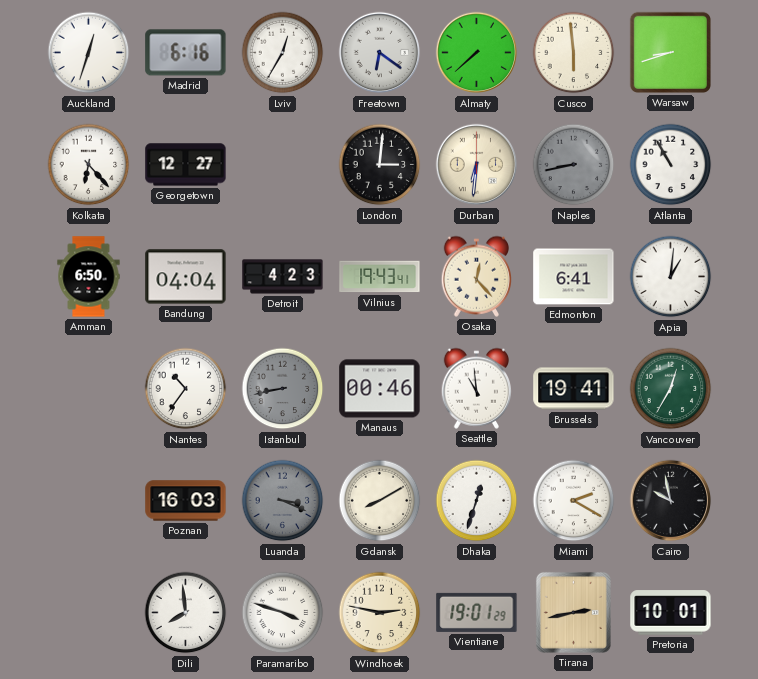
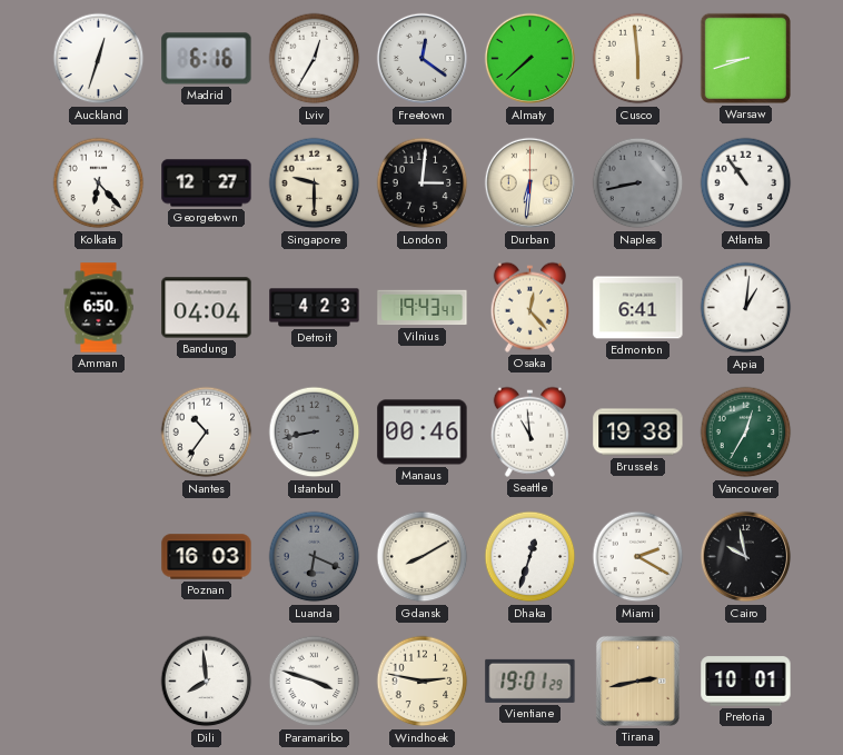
Freetown: 6:21 -> 12:21 (423, 59)
Singapore: none -> 9:30 (315, 183)
Atlanta: 10:55 -> 10:54 (746, 183)
Brussels: 19:41 -> 19:38 (638, 433)
Luanda: 3:19 -> 6:19 (315, 557)
